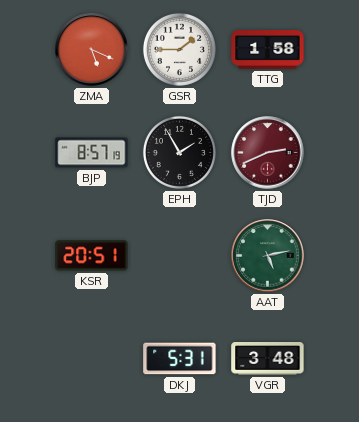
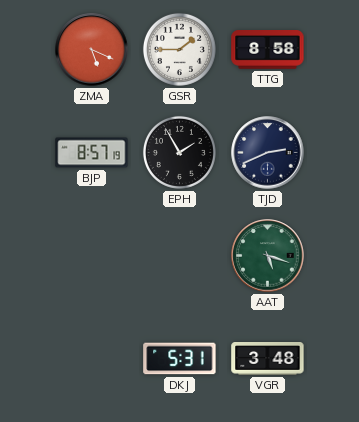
TTG: 1:58 -> 8:58 (268, 50)
TJD dial: burgundy -> navy (268, 153)
KSR: 20:51 -> none (92, 256)
AAT: 5:13 -> 5:18 (268, 256)
